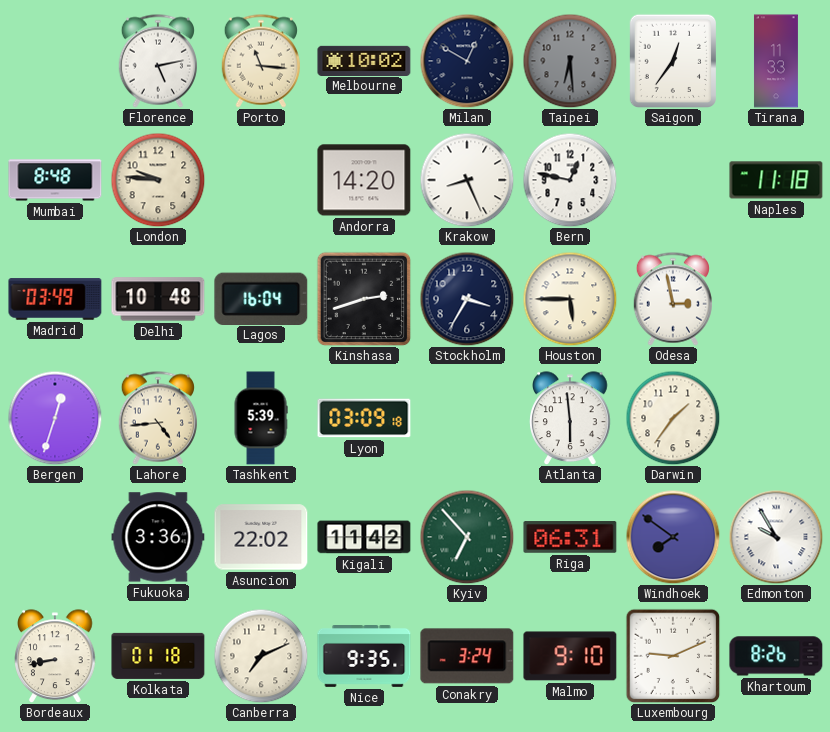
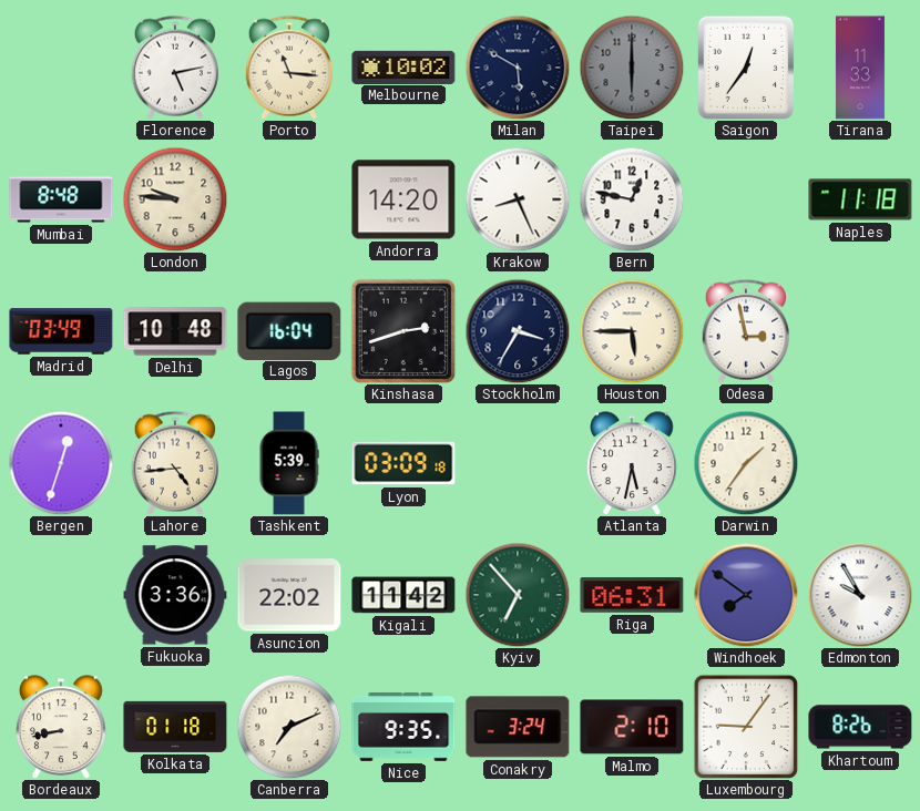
Milan: 12:50 -> 5:50 (518, 68)
Taipei: 6:29 -> 6:00 (632, 68)
Atlanta: 5:59 -> 5:32 (632, 463)
Malmo: 9:10 -> 2:10 (632, 727)
Luxembourg: 9:11 -> 9:06 (746, 727)
